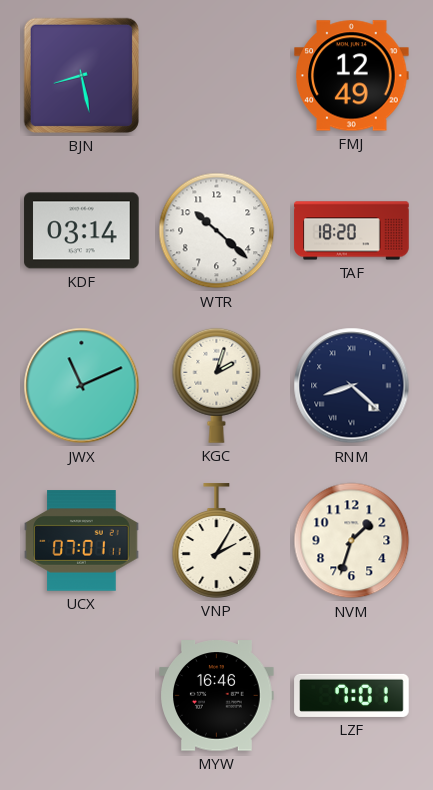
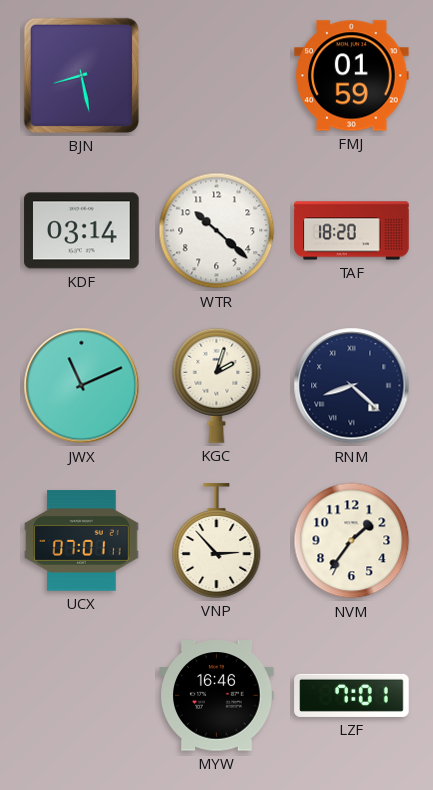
FMJ: 12:49 -> 01:59 (352, 76)
VNP: 2:05 -> 2:53 (217, 541)
NVM: 1:33 -> 1:36 (352, 541)
